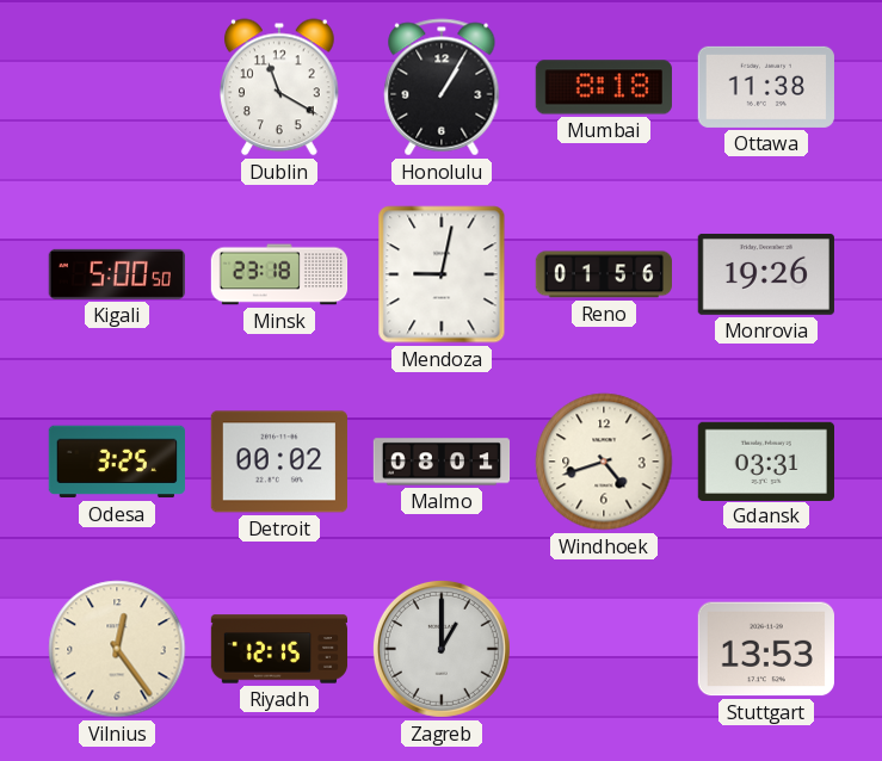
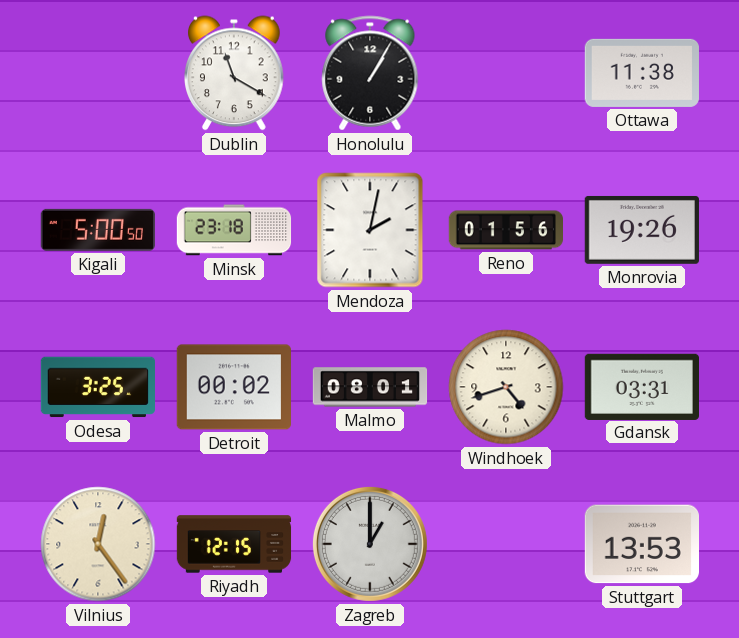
Mumbai: 8:18 -> none (603, 87)
Mendoza: 9:02 -> 2:02 (370, 230)
